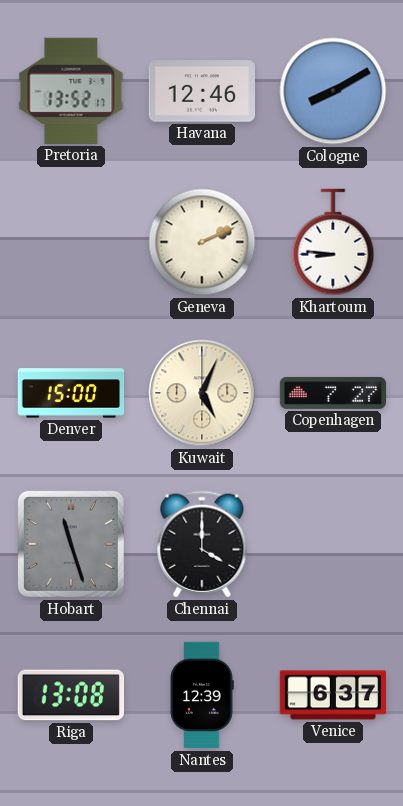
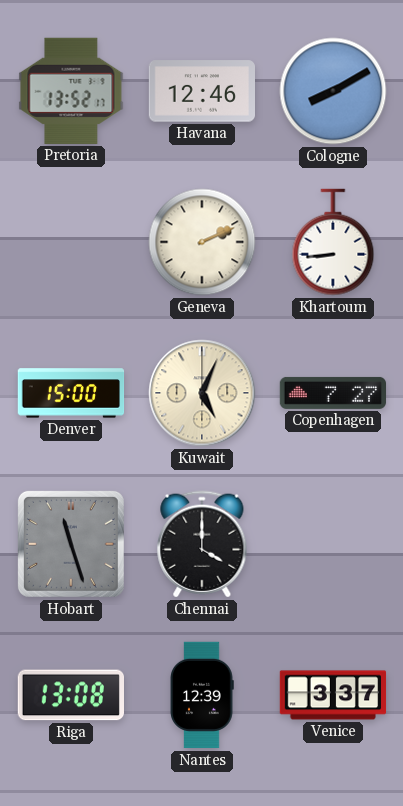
Khartoum: 8:46 -> 8:44 (333, 242)
Venice: 6:37 -> 3:37 (333, 695)
